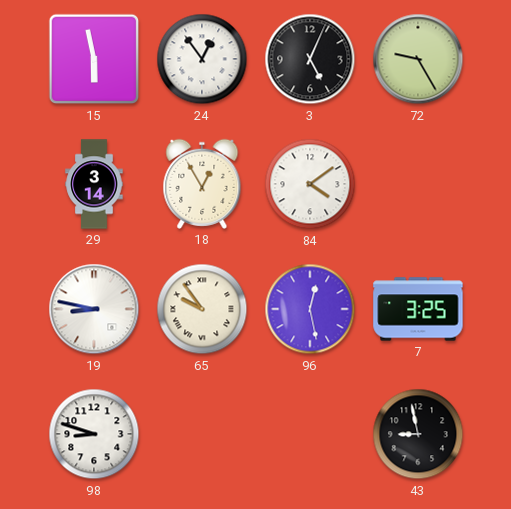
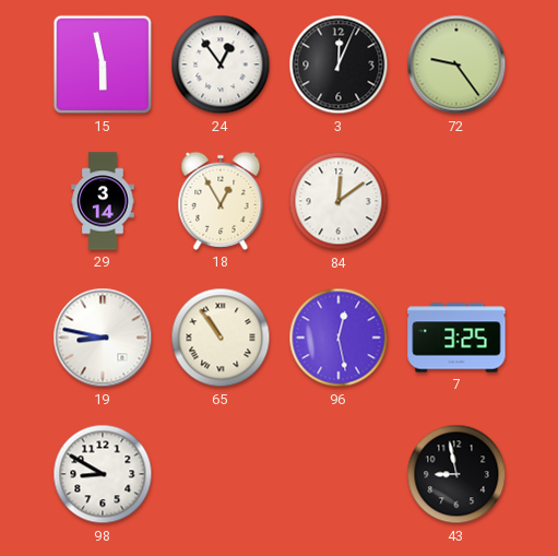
3: 5:04 -> 12:04 (339, 64)
72: 9:25 -> 9:24 (456, 64)
84: 4:09 -> 12:09 (339, 201)
65: 9:54 -> 10:54 (221, 338)
98: 8:48 -> 8:50 (103, 474)
